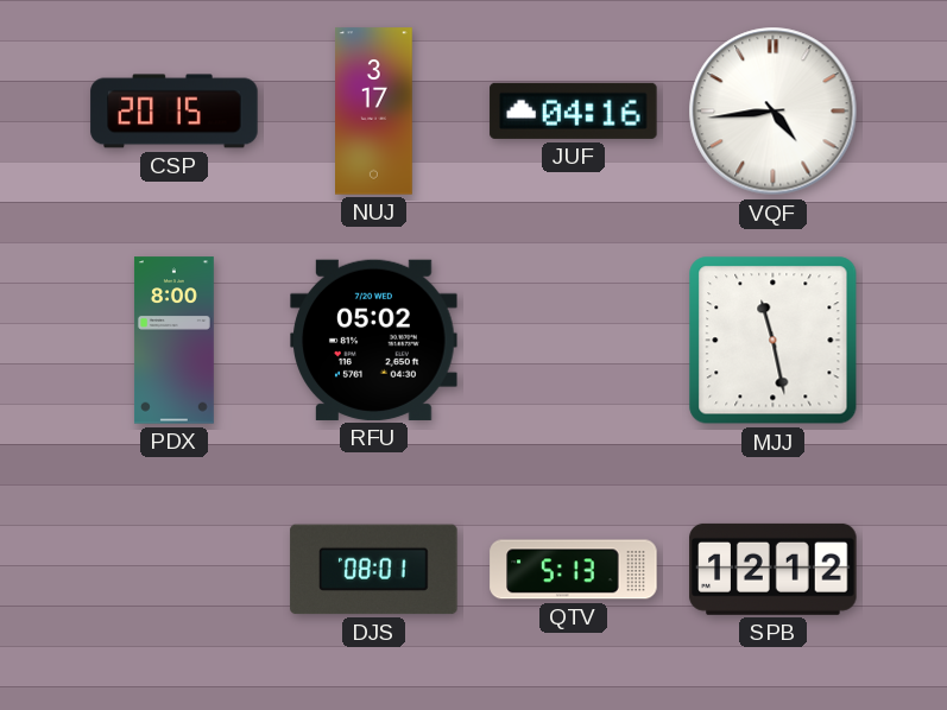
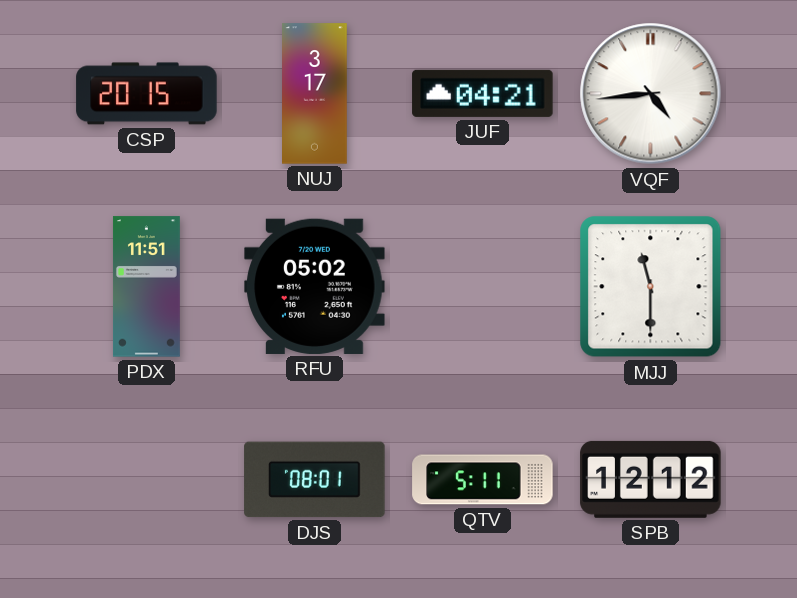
JUF: 04:16 -> 04:21 (483, 93)
PDX: 8:00 -> 11:51 (146, 287)
MJJ: 11:28 -> 11:30 (651, 287)
QTV: 5:13 -> 5:11 (483, 480)
